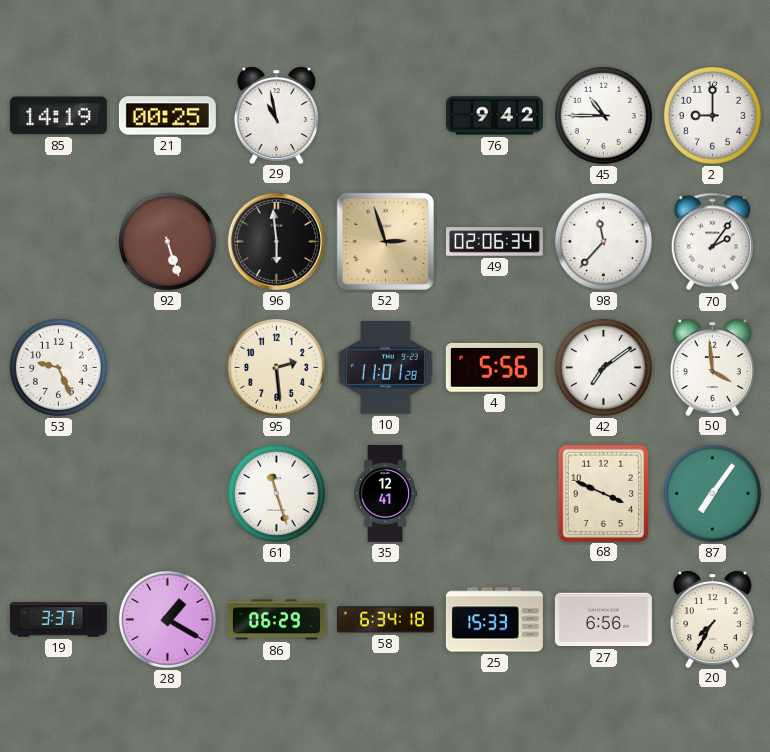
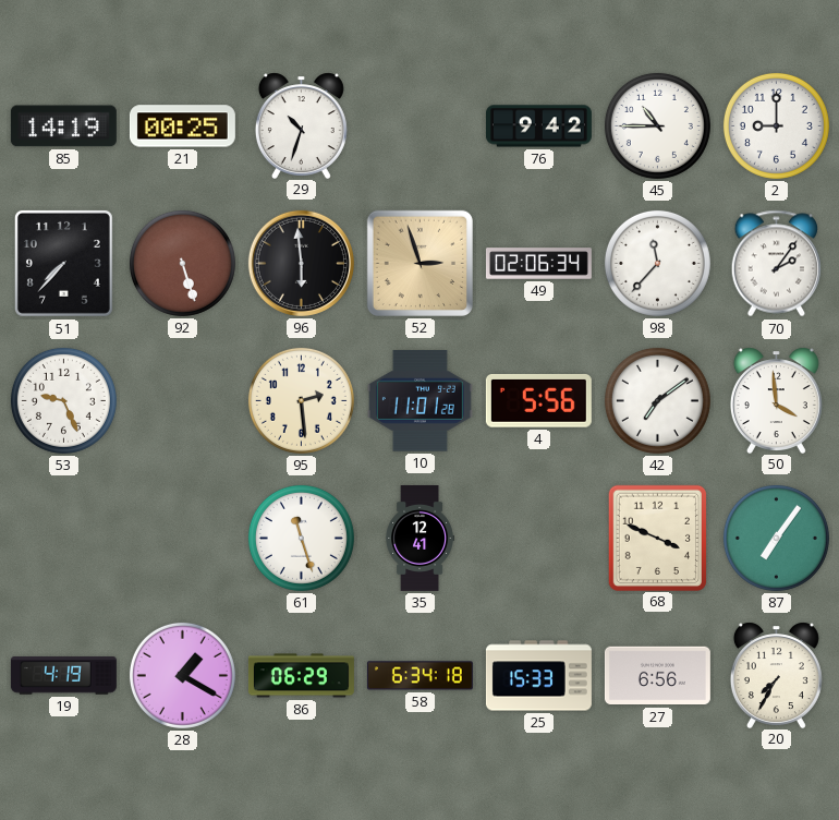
29: 10:58 -> 10:33 (301, 125)
51: none -> 7:37 (63, 263)
19: 3:37 -> 4:19 (63, 676)
